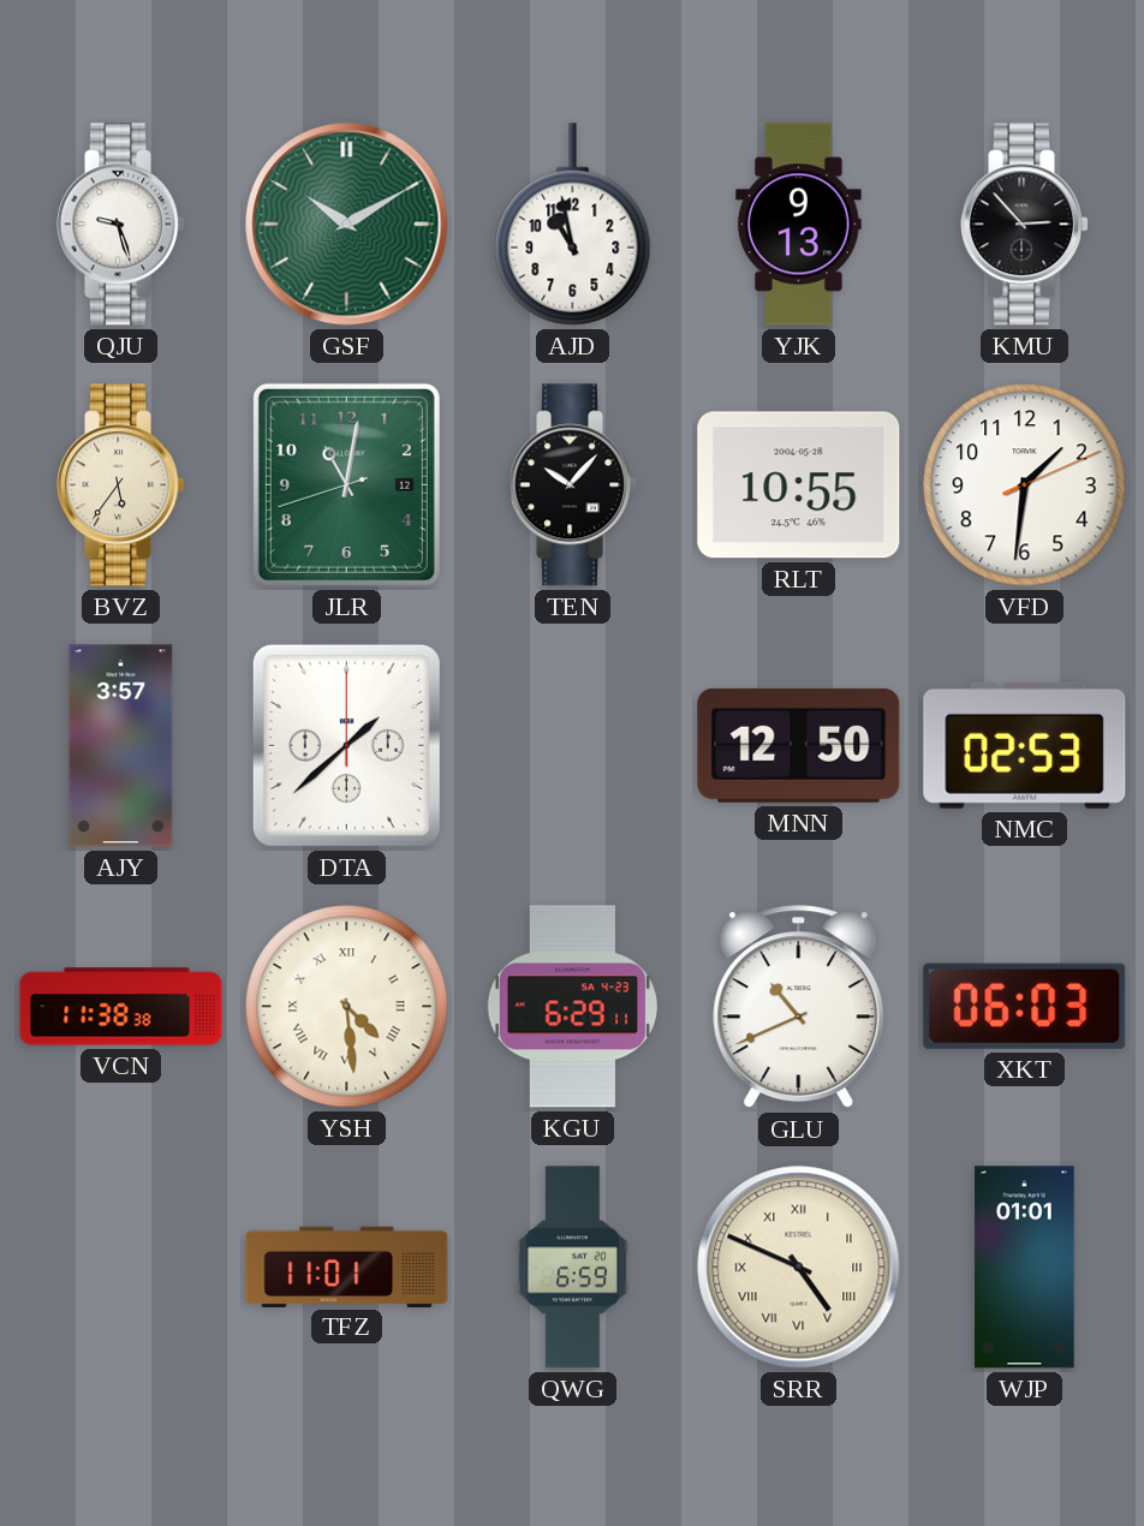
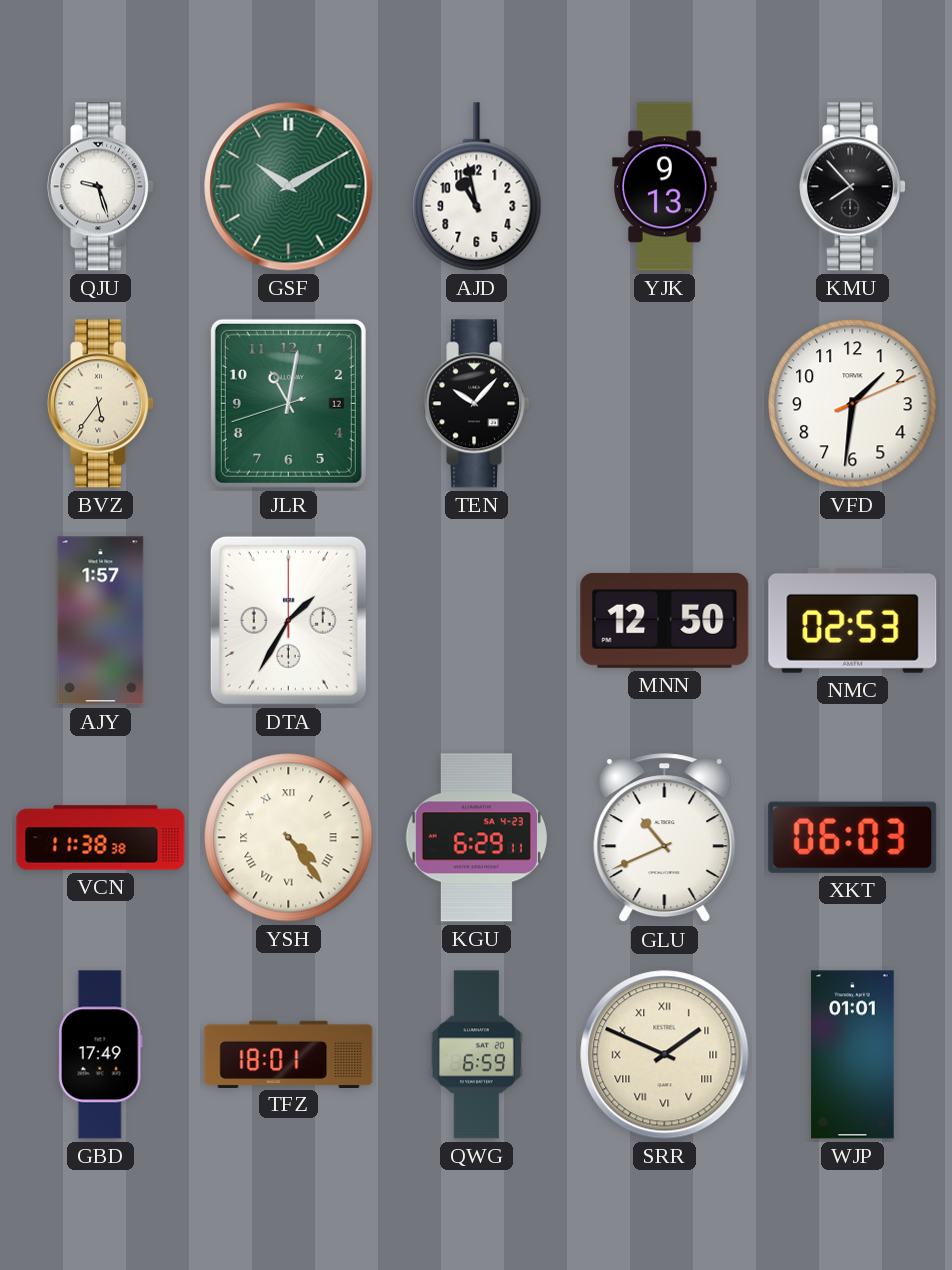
KMU: 2:53 -> 7:53 (853, 187)
RLT: 10:55 -> none (799, 485)
AJY: 3:57 -> 1:57 (101, 621)
DTA: 1:38 -> 1:35 (288, 620)
YSH: 4:29 -> 4:24 (289, 838)
GBD: none -> 17:49 (100, 1055)
TFZ: 11:01 -> 18:01 (289, 1054)
SRR: 4:49 -> 1:49 (665, 1055)
